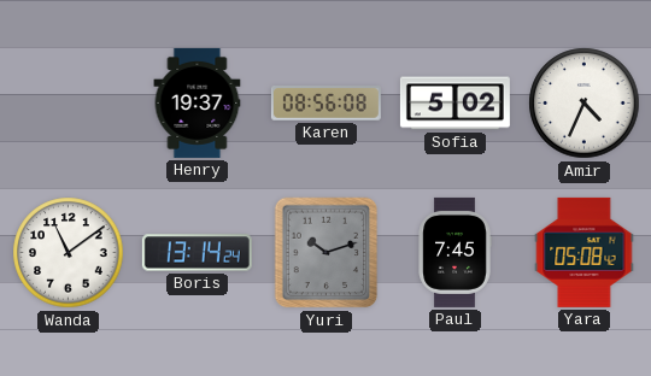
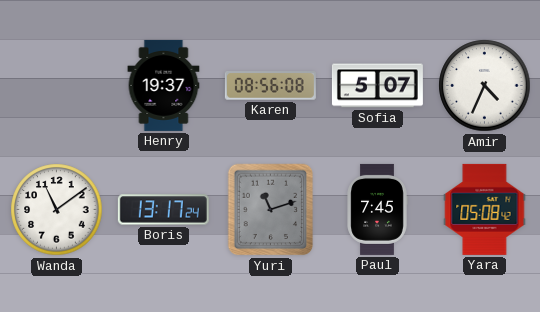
Sofia: 5:02 -> 5:07 (377, 86)
Boris: 13:14 -> 13:17 (163, 210)
Yuri: 10:12 -> 11:12 (271, 210)
